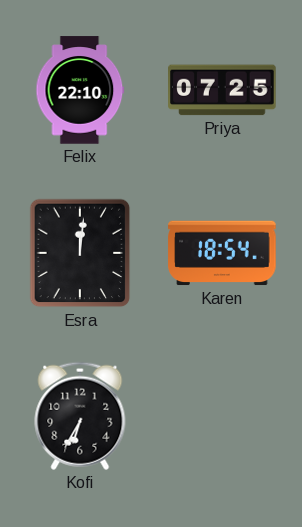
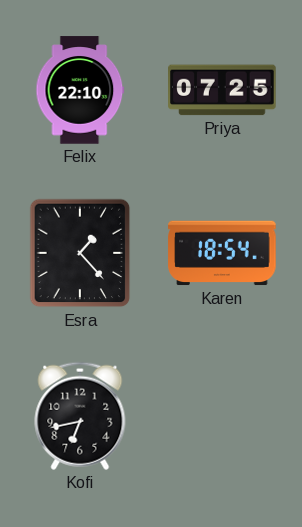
Esra: 12:01 -> 1:23 (80, 253)
Kofi: 6:35 -> 6:43 (80, 416)
